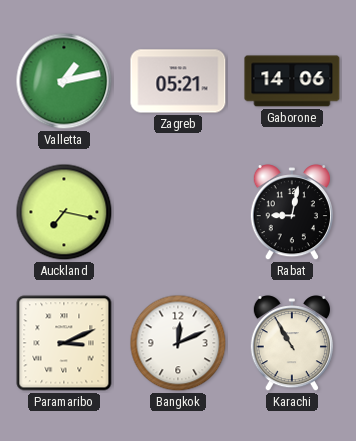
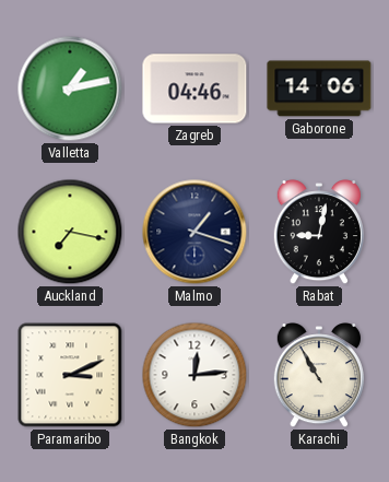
Zagreb: 05:21 -> 04:46 (194, 89)
Malmo: none -> 1:18 (194, 232)
Bangkok: 12:11 -> 12:14 (194, 375)
